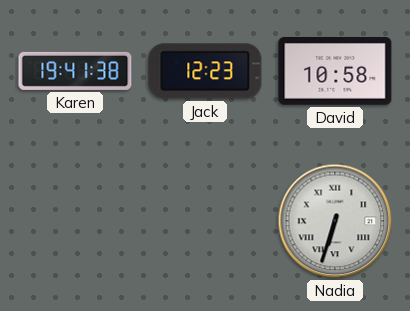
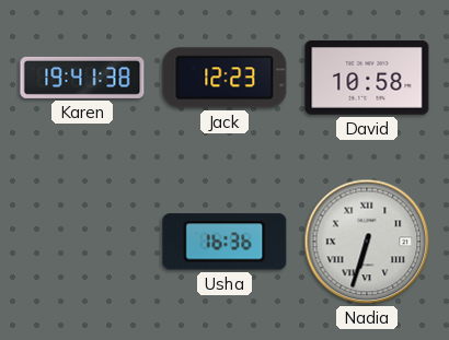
Usha: none -> 16:36 (225, 242)
